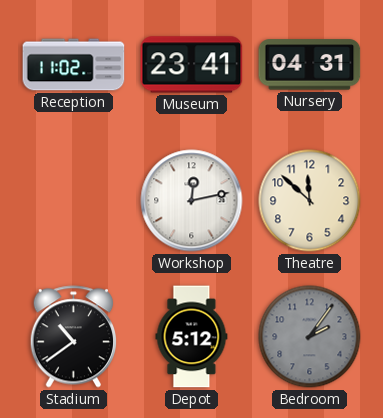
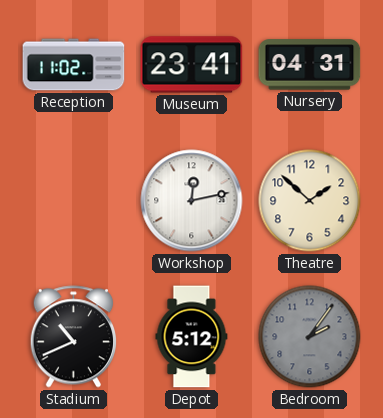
Theatre: 11:52 -> 1:52 (310, 201)
Stadium: 10:39 -> 10:41 (73, 337)
